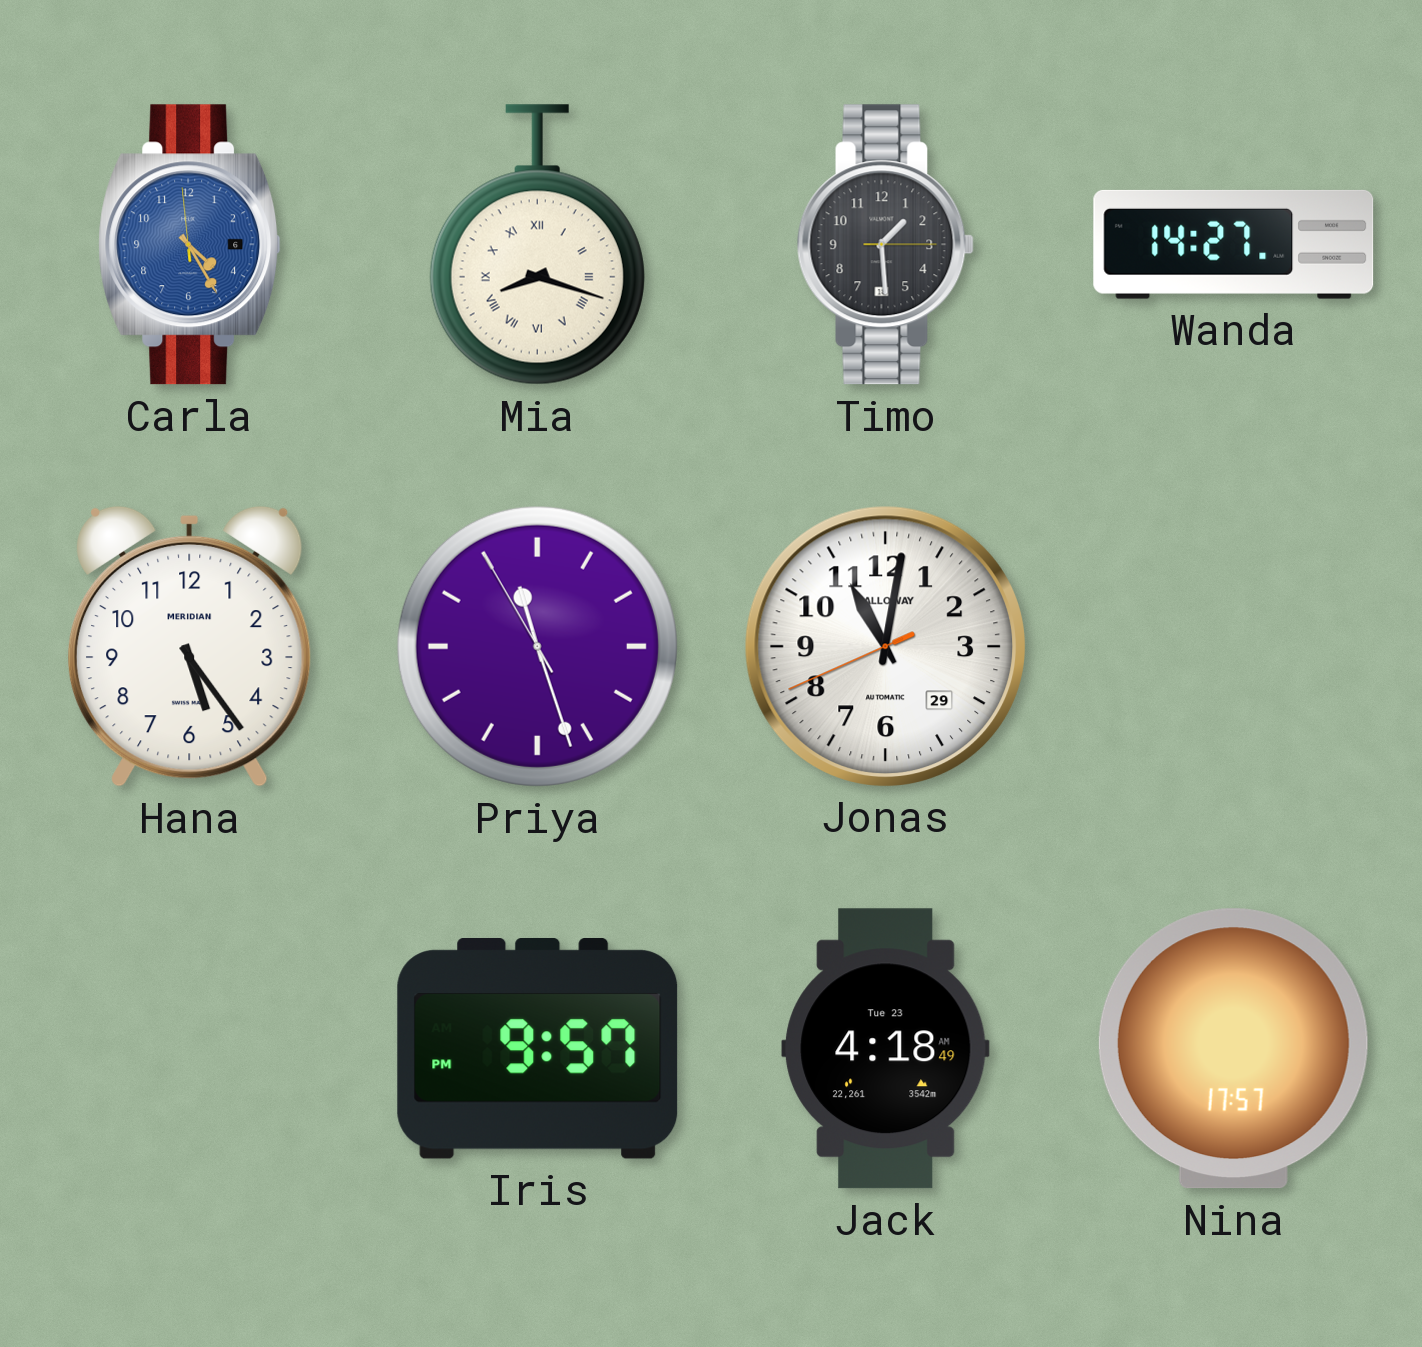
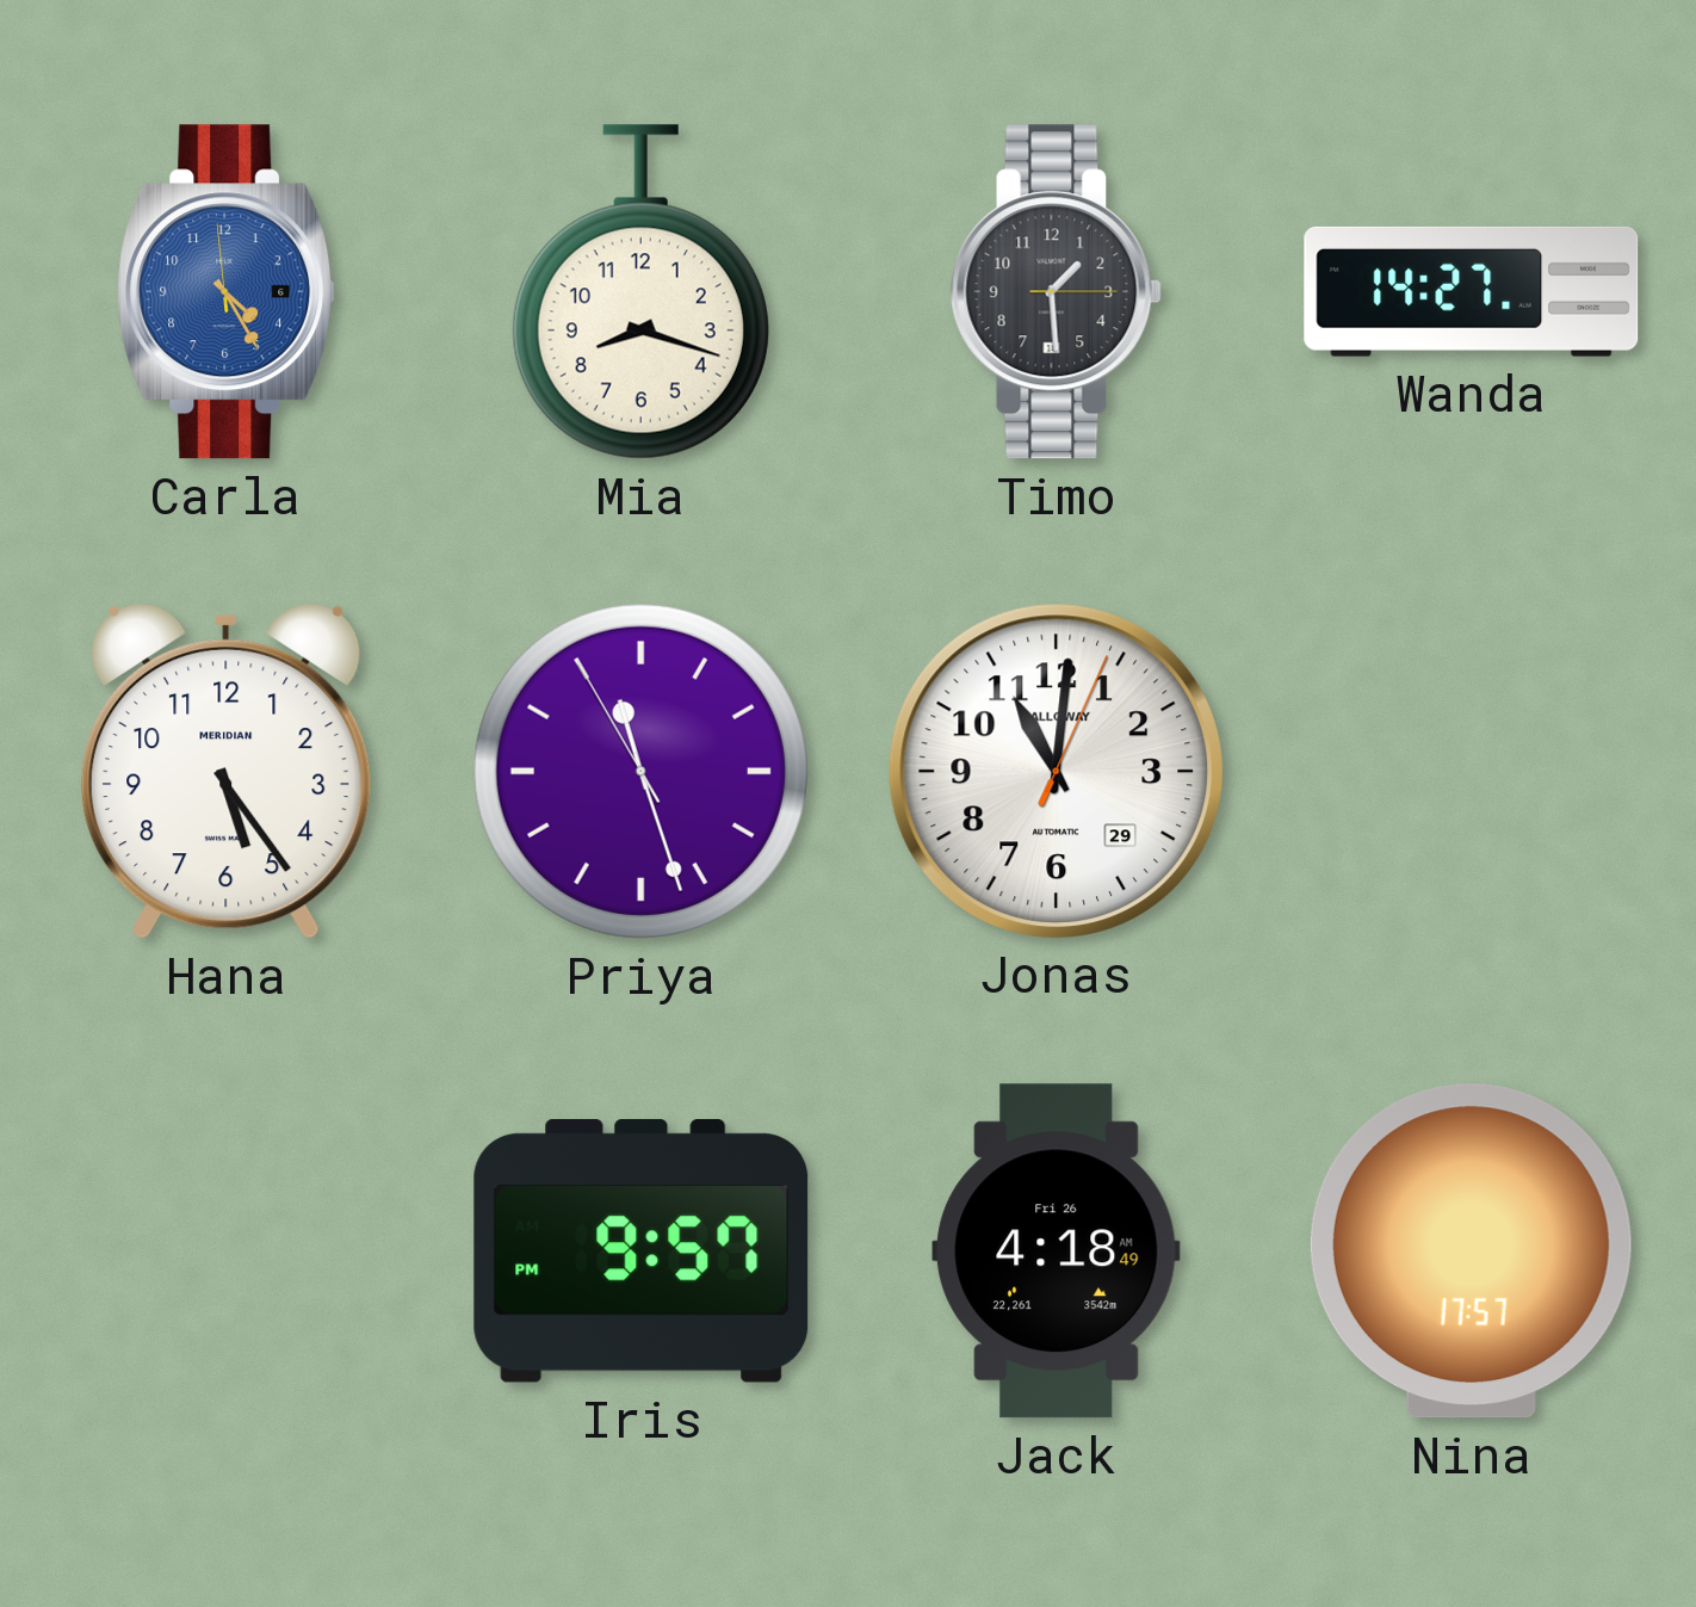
Mia numerals: Roman -> Arabic (640, 292)
Jonas: 11:01:41 -> 11:01:04 (1056, 771)
Jack date: Tue 23 -> Fri 26 (1057, 1251)
